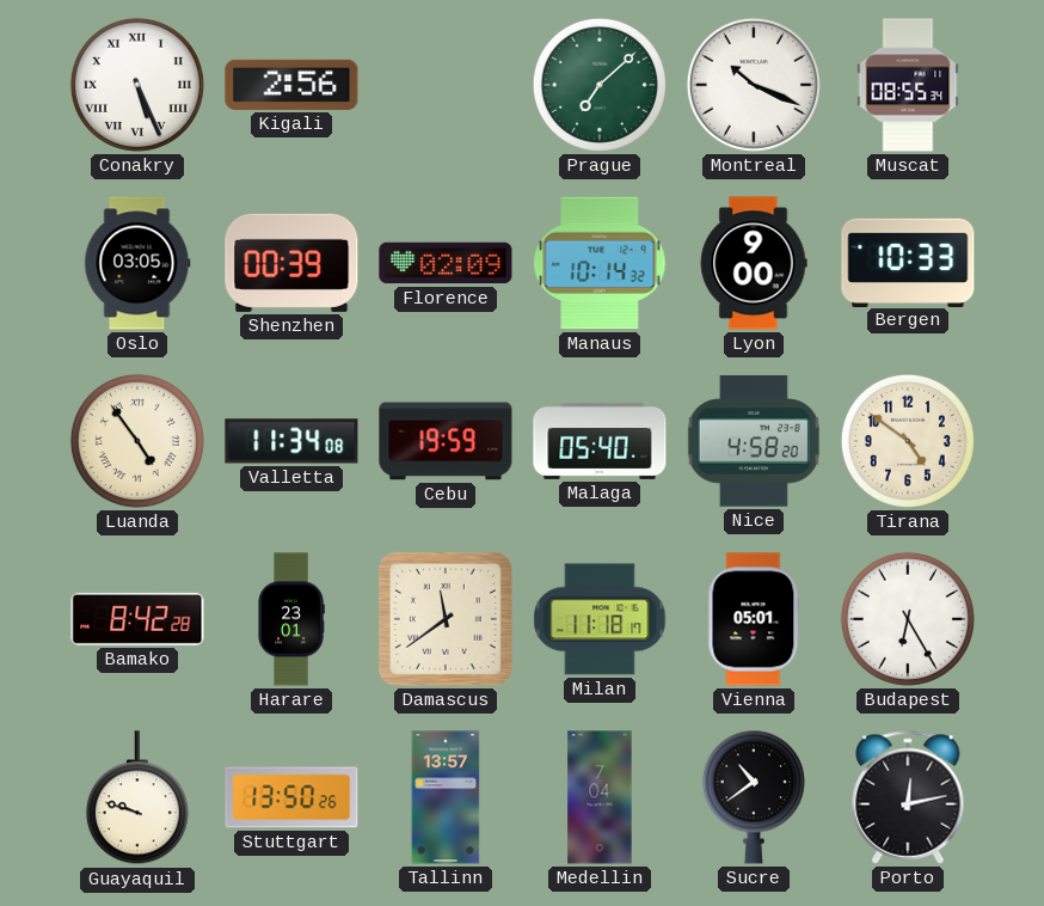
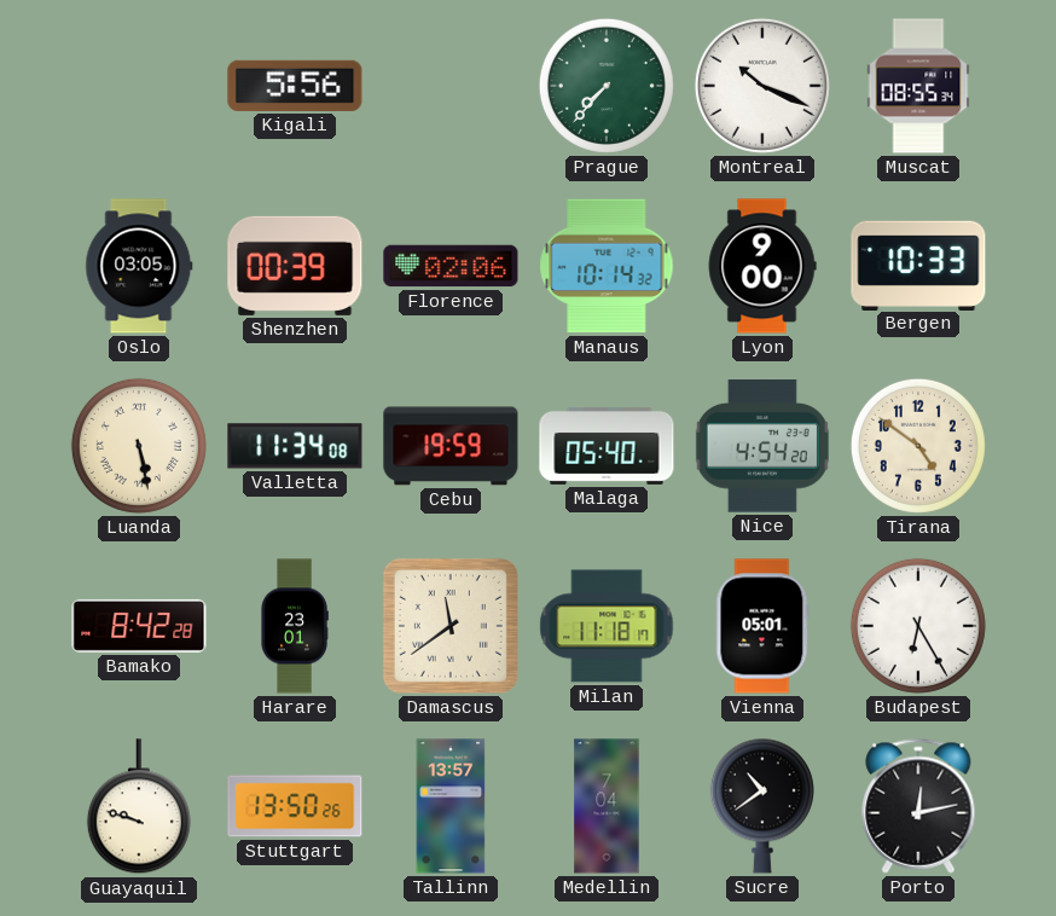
Conakry: 5:26 -> none (137, 85)
Kigali: 2:56 -> 5:56 (295, 86)
Prague: 7:08 -> 7:37 (607, 86)
Florence: 02:09 -> 02:06 (451, 266)
Luanda: 4:54 -> 5:28 (139, 446)
Nice: 4:58 -> 4:54 (762, 446)
